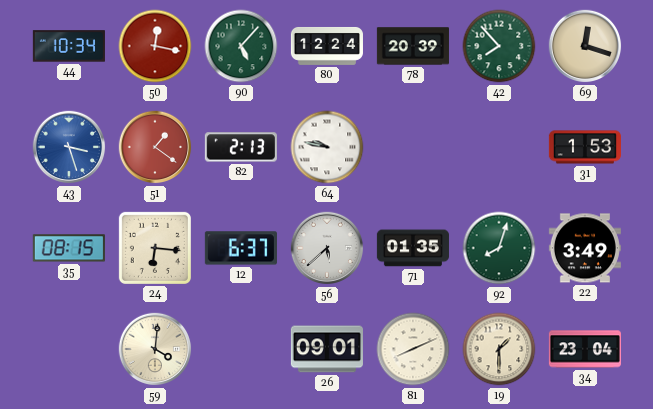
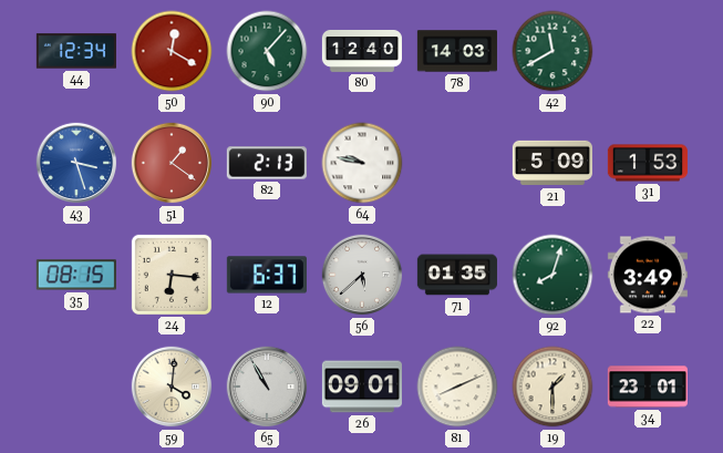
44: 10:34 -> 12:34 (76, 51)
50: 12:17 -> 12:20 (172, 51)
80: 12:24 -> 12:40 (362, 51)
78: 20:39 -> 14:03 (457, 51)
42: 7:53 -> 11:40 (552, 51)
69: 12:18 -> none (585, 46)
21: none -> 5:09 (552, 163)
65: none -> 10:55 (267, 387)
34: 23:04 -> 23:01 (648, 387)
